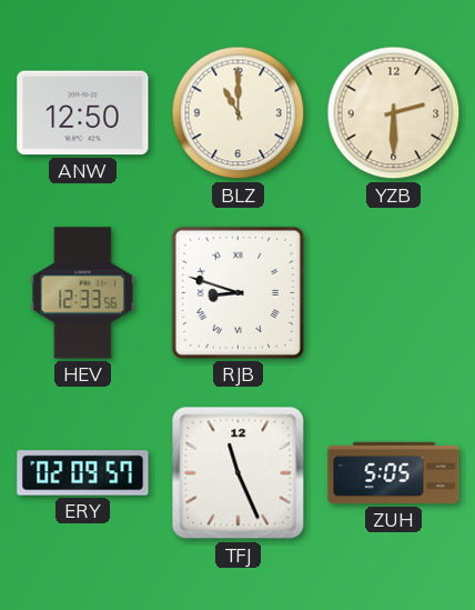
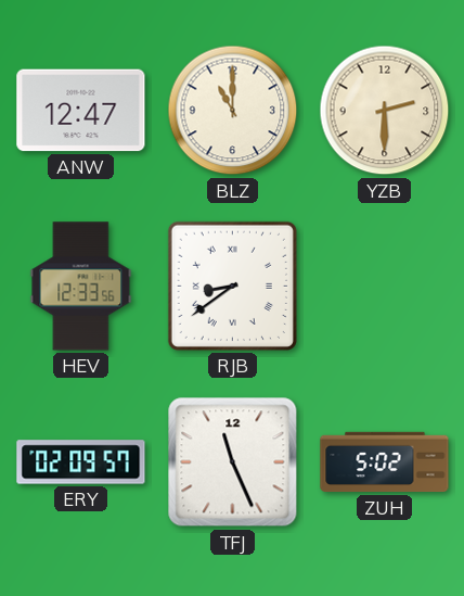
ANW: 12:50 -> 12:47 (81, 111)
RJB: 8:48 -> 8:39 (232, 286)
ZUH: 5:05 -> 5:02 (385, 462)
